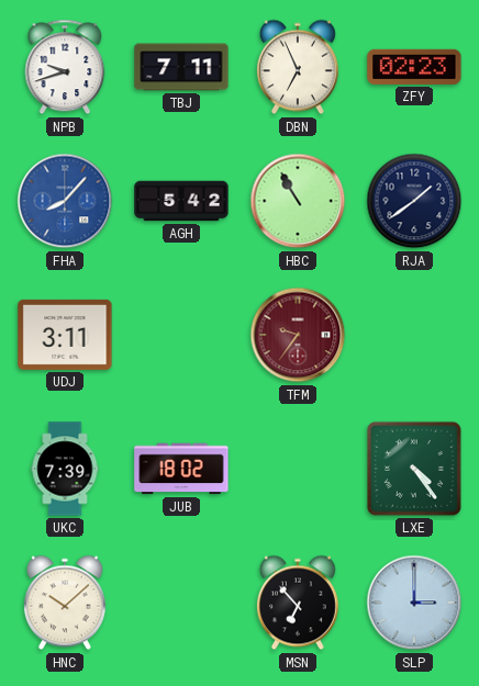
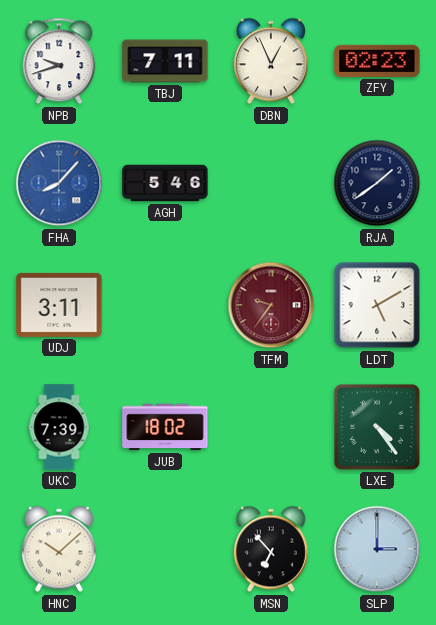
DBN: 6:56 -> 12:56 (271, 61)
AGH: 5:42 -> 5:46 (165, 183)
HBC: 10:55 -> none (298, 201)
LDT: none -> 5:10 (377, 305)
